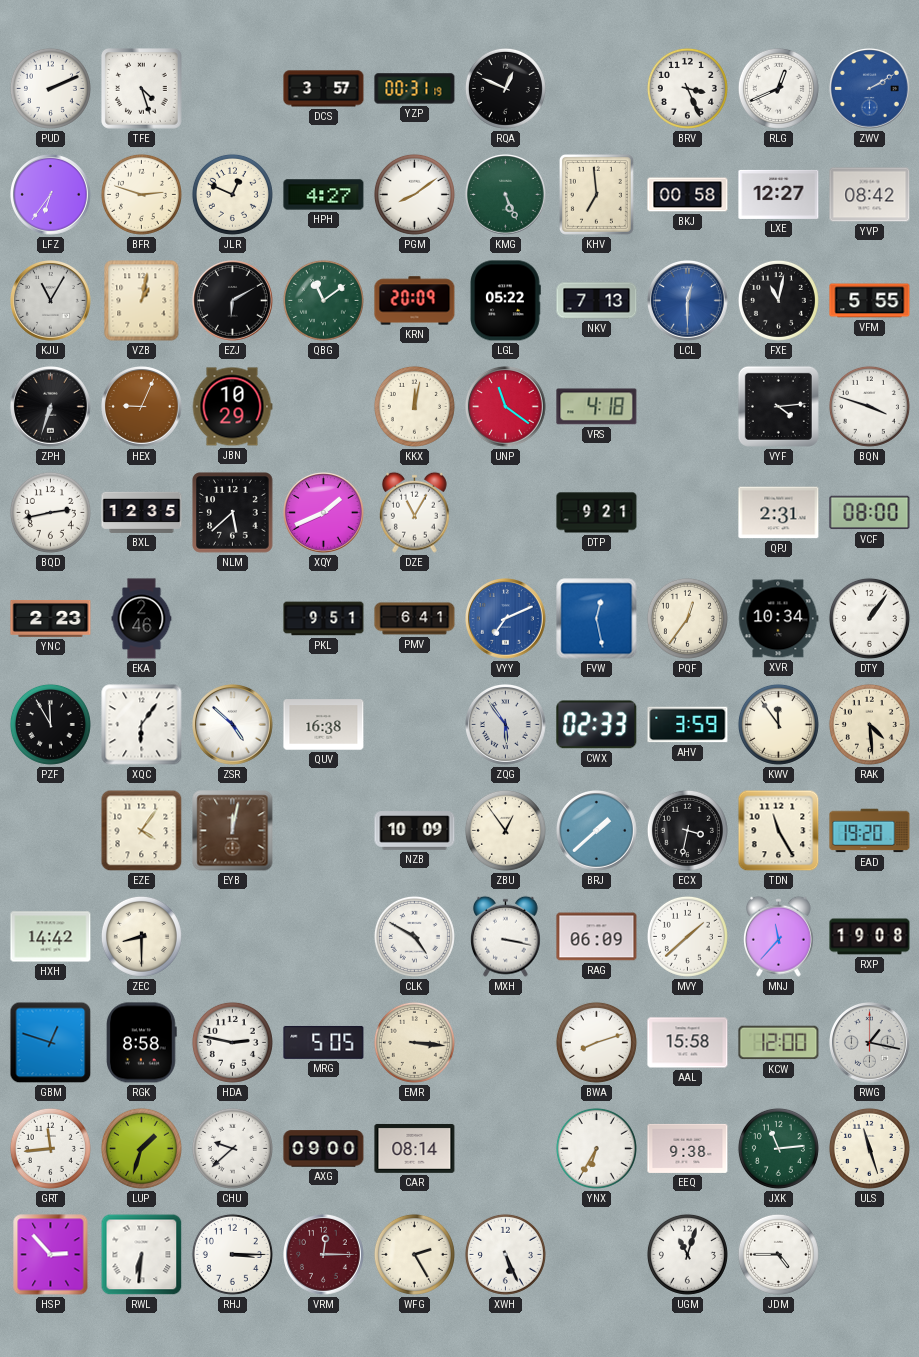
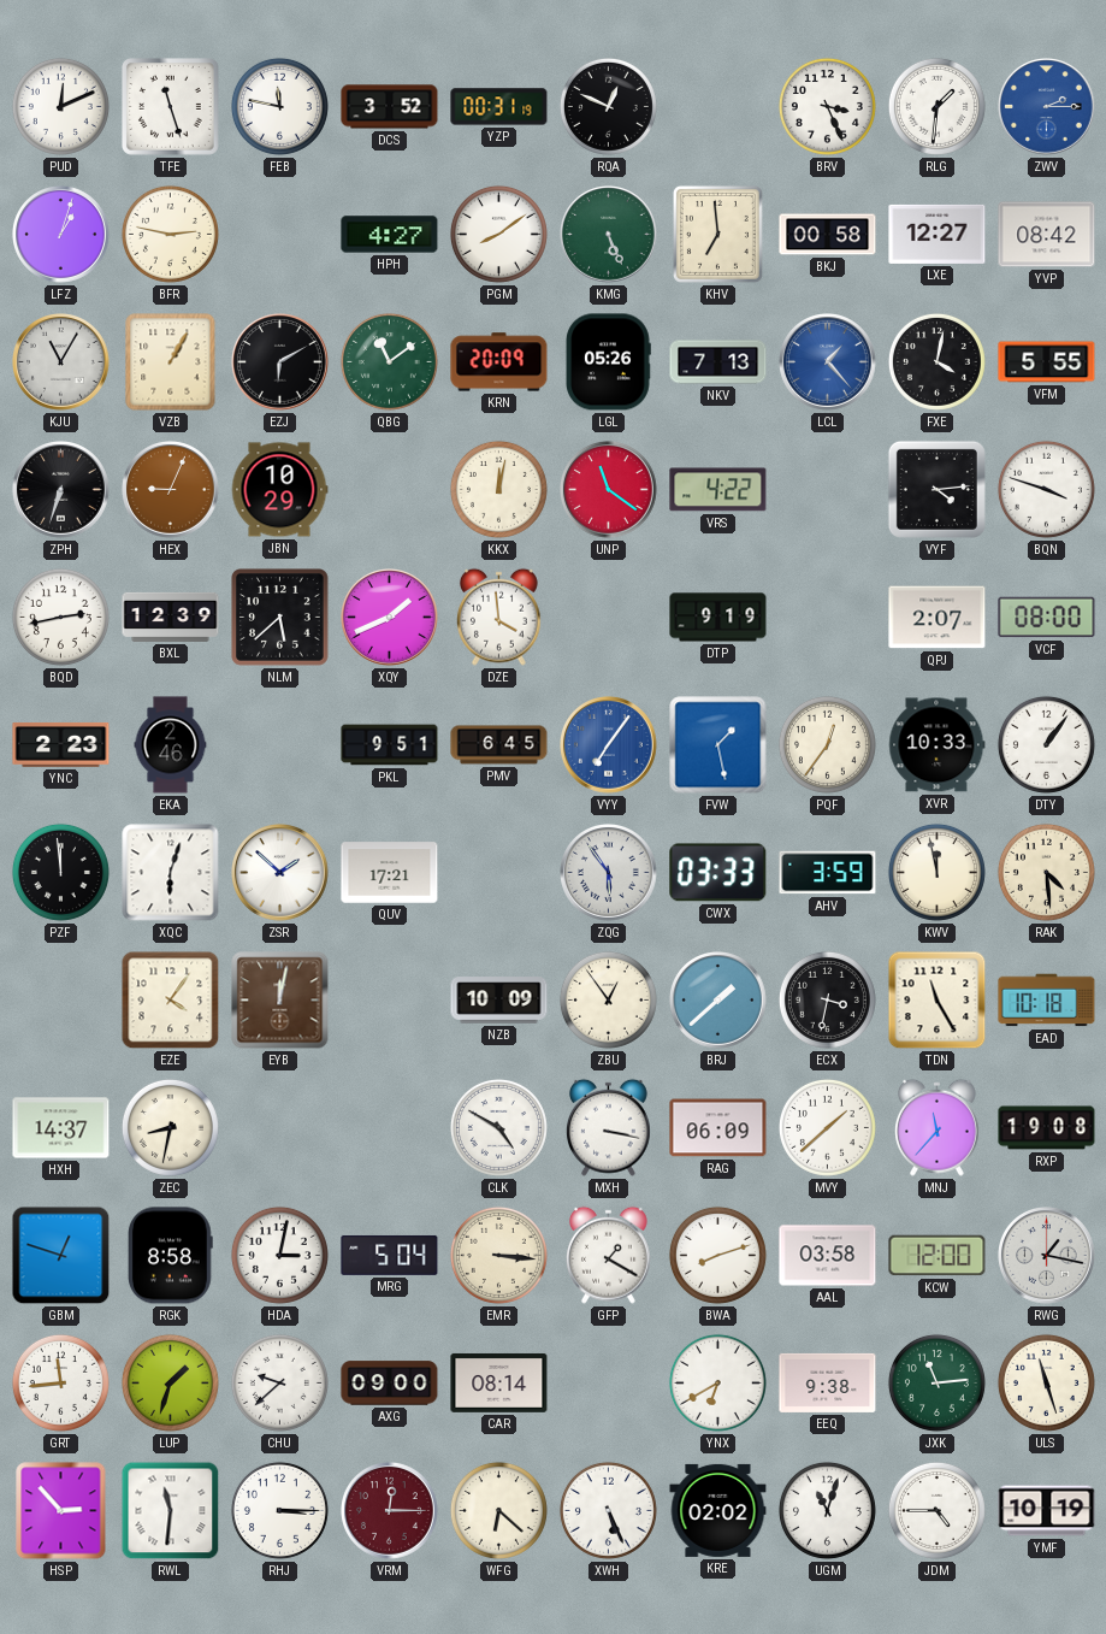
PUD: 2:11 -> 12:11 (60, 106)
TFE: 4:27 -> 11:27 (171, 107)
FEB: none -> 11:47 (279, 106)
DCS: 3:57 -> 3:52 (390, 107)
RLG: 12:41 -> 1:31 (936, 106)
ZWV: 2:10 -> 2:15 (1047, 107)
LFZ: 6:36 -> 1:03 (61, 235)
BFR: 2:48 -> 2:47 (170, 234)
JLR: 12:49 -> none (232, 194)
VZB: 1:02 -> 1:05 (171, 362)
LGL: 05:22 -> 05:26 (608, 362)
LCL: 12:30 -> 1:23 (828, 362)
FXE: 11:02 -> 4:02 (936, 361)
VRS: 4:18 -> 4:22 (718, 490)
BXL: 12:35 -> 12:39 (171, 617)
DZE: 11:05 -> 3:59 (498, 617)
DTP: 9:21 -> 9:19 (718, 618)
QPJ: 2:31 -> 2:07 (938, 618)
PMV: 6:41 -> 6:45 (499, 745)
VYY: 7:11 -> 7:06 (609, 745)
FVW: 12:28 -> 1:28 (718, 745)
XVR: 10:34 -> 10:33 (938, 745)
PZF: 11:55 -> 11:59 (60, 872)
XQC: 6:06 -> 6:03 (171, 873)
ZSR: 4:52 -> 1:52 (280, 873)
QUV: 16:38 -> 17:21 (390, 873)
CWX: 02:33 -> 03:33 (718, 873)
KWV: 11:54 -> 11:58 (936, 872)
EAD: 19:20 -> 10:18 (1047, 1001)
HXH: 14:42 -> 14:37 (61, 1128)
ZEC: 8:30 -> 8:32 (170, 1127)
HDA: 2:47 -> 3:02 (279, 1255)
MRG: 5:05 -> 5:04 (390, 1255)
GFP: none -> 1:20 (608, 1255)
AAL: 15:58 -> 03:58 (828, 1256)
YNX: 6:35 -> 6:40 (717, 1382)
RWL: 6:31 -> 11:31 (171, 1511)
WFG: 2:25 -> 6:22 (498, 1510)
KRE: none -> 02:02 (718, 1510)
YMF: none -> 10:19 (1047, 1511)
